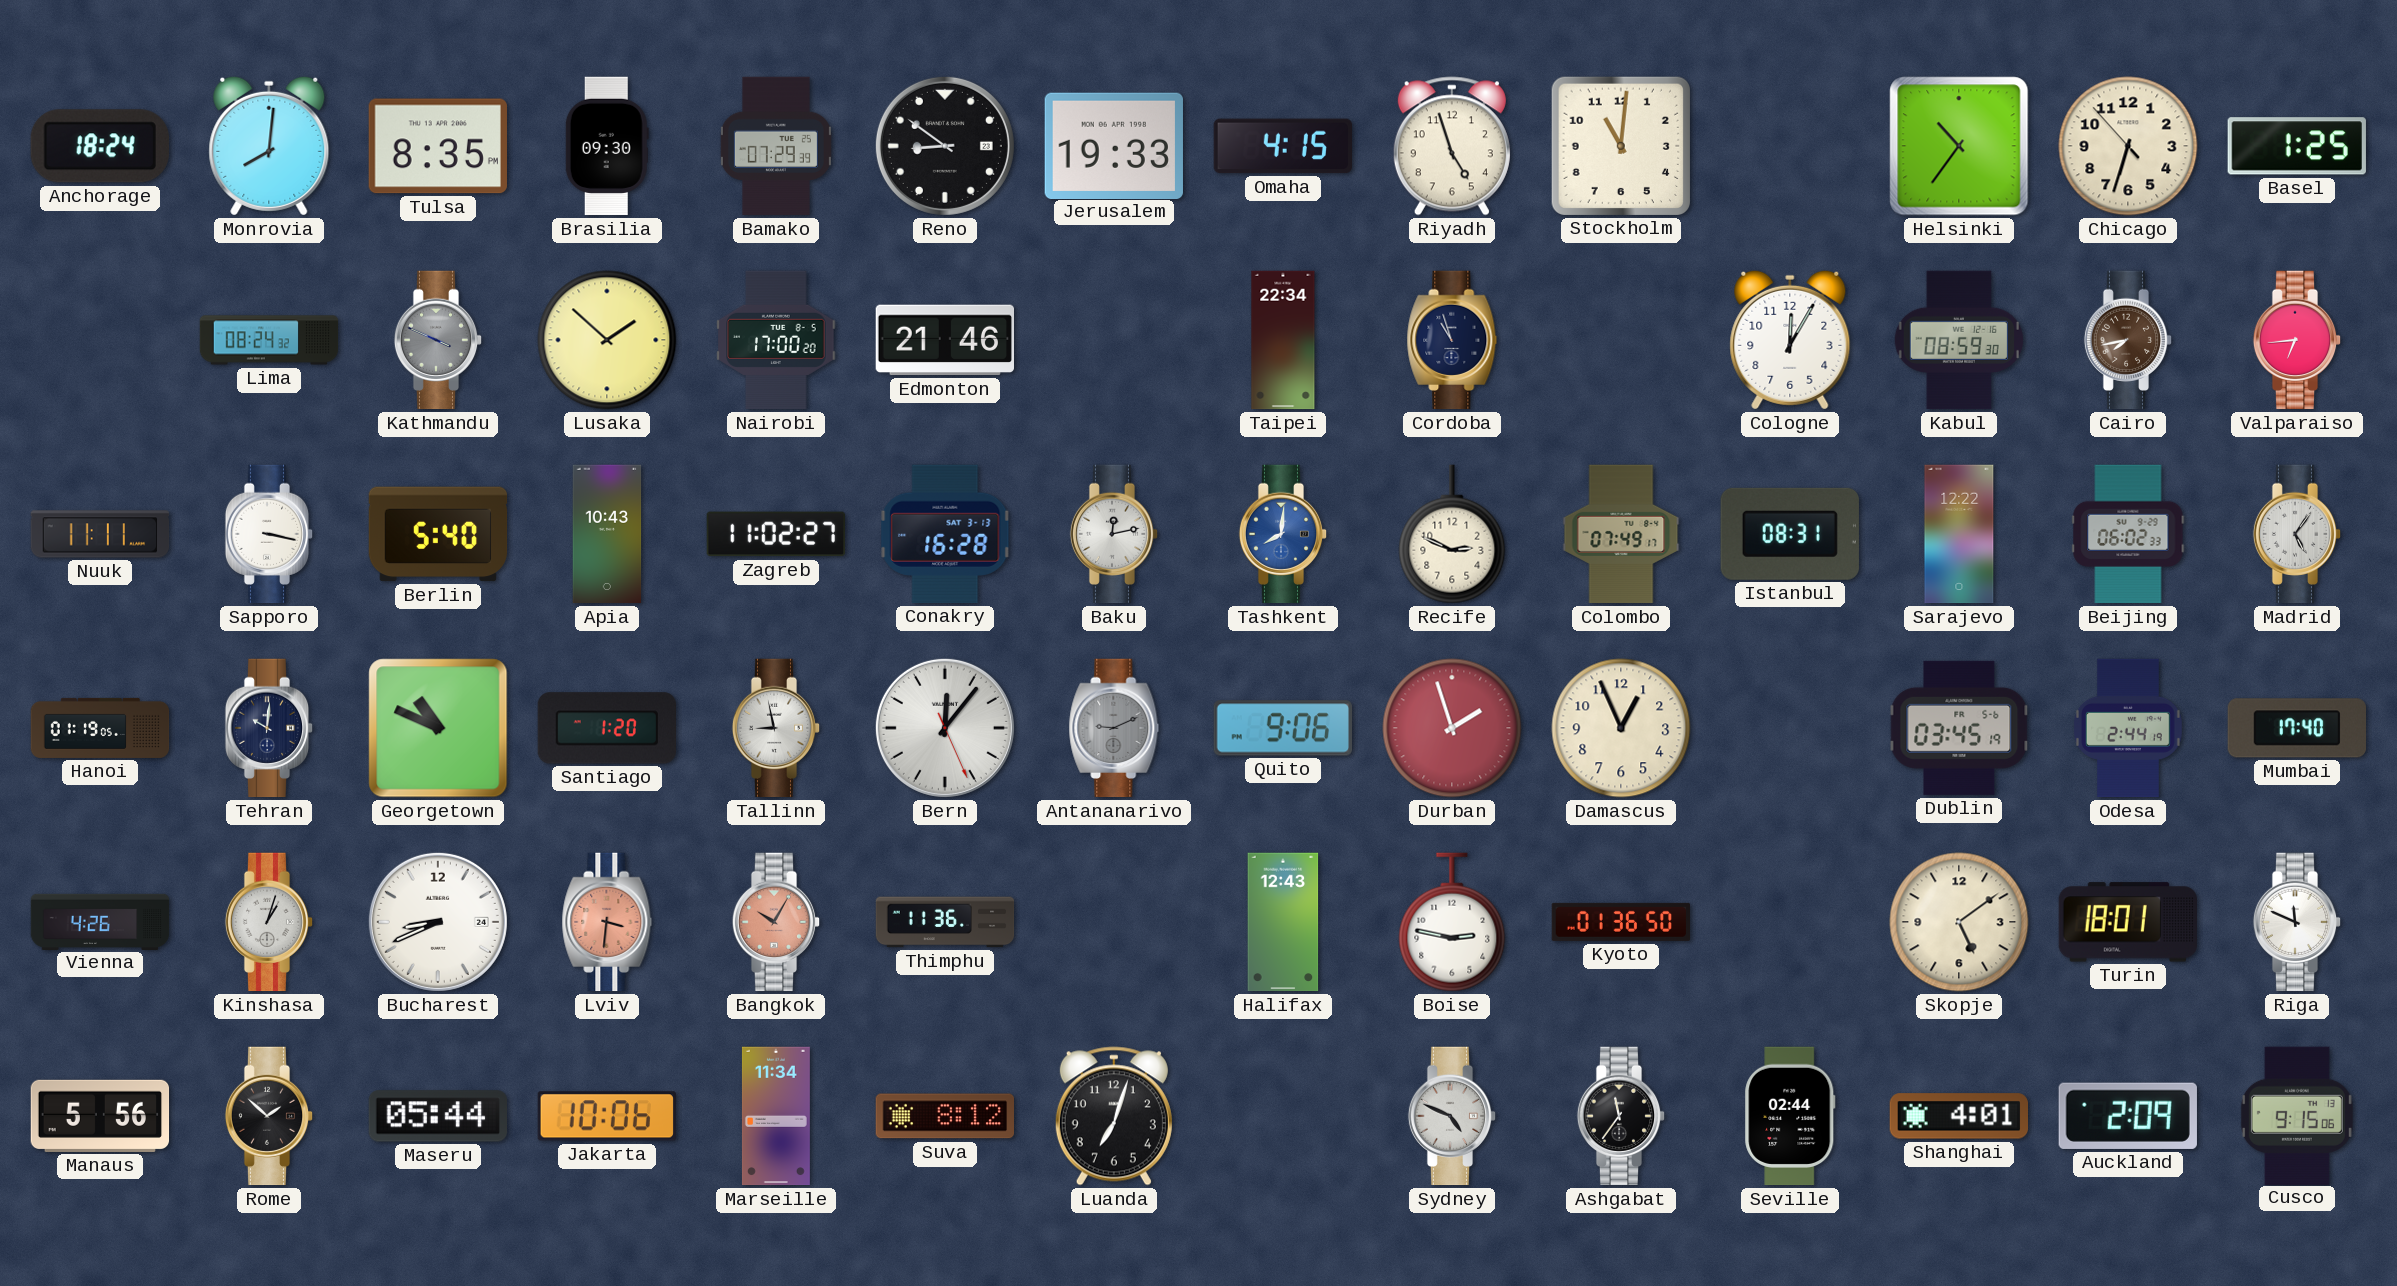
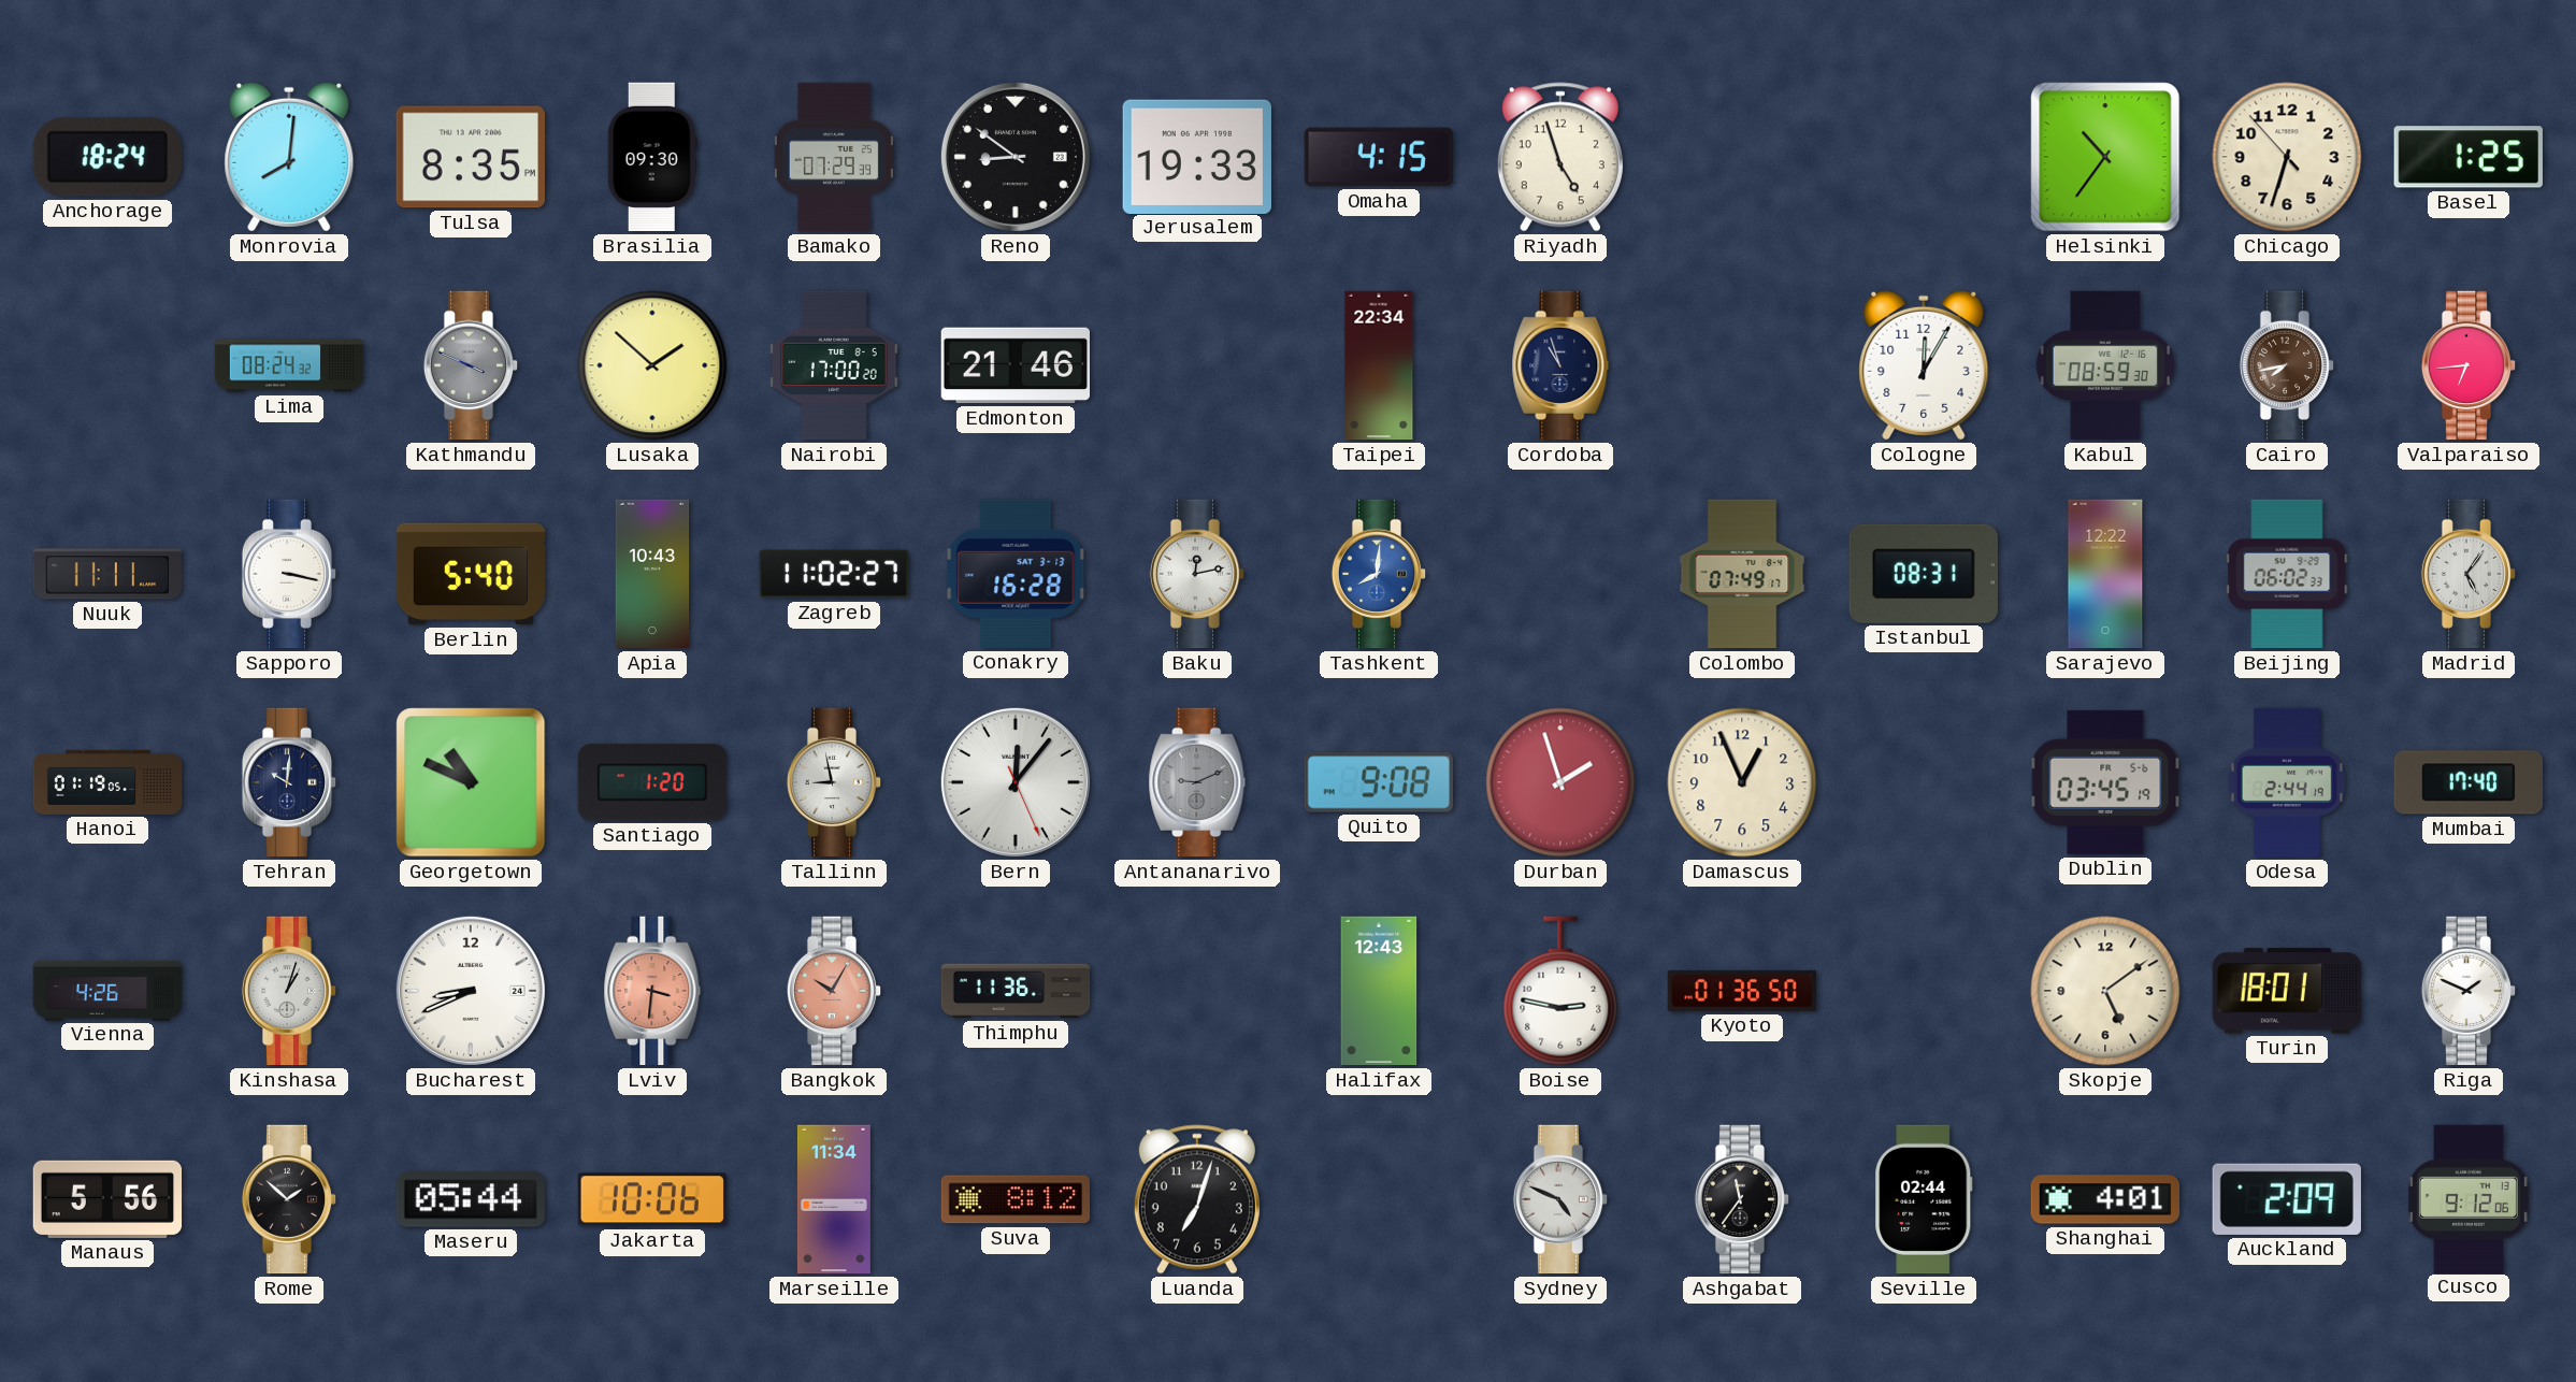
Stockholm: 11:01 -> none (1621, 146)
Recife: 2:49 -> none (1452, 534)
Quito: 9:06 -> 9:08 (1378, 782)
Riga: 11:49 -> 1:49 (2469, 991)
Cusco: 9:15 -> 9:12 (2469, 1198)
